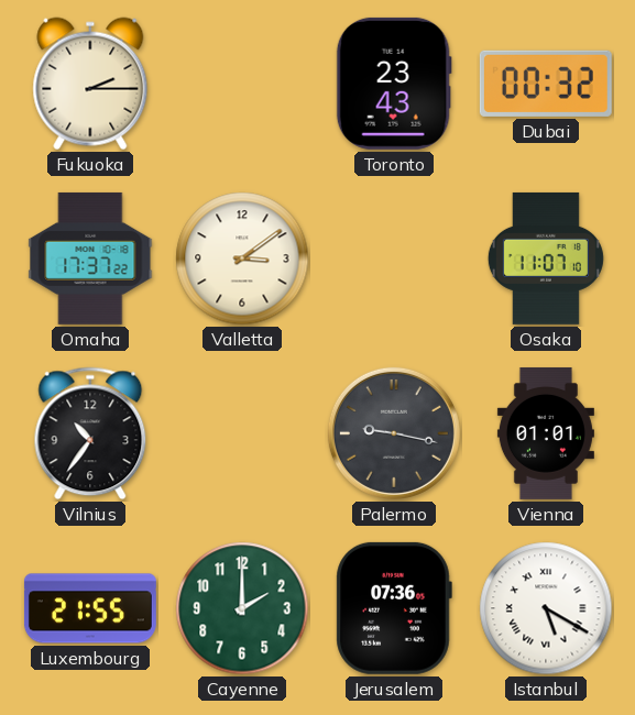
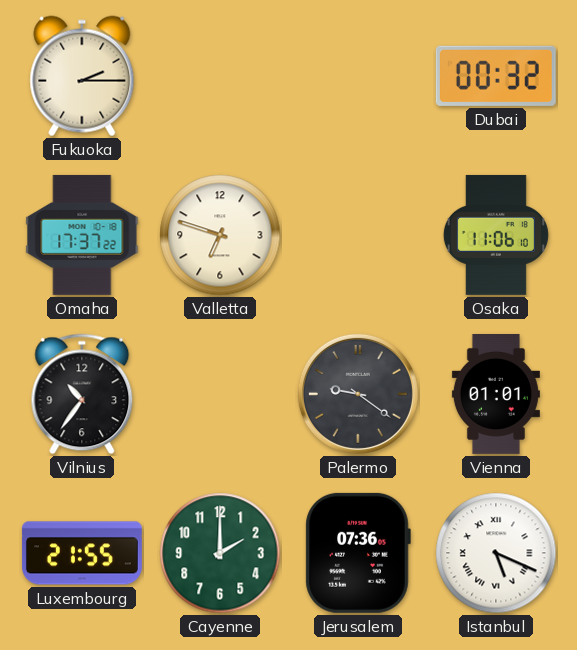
Toronto: 23:43 -> none (394, 84)
Valletta: 3:09 -> 6:48 (220, 235)
Osaka: 11:07 -> 11:06 (496, 235)
Palermo: 9:17 -> 9:21 (358, 394)
Istanbul: 5:20 -> 5:19 (496, 553)
